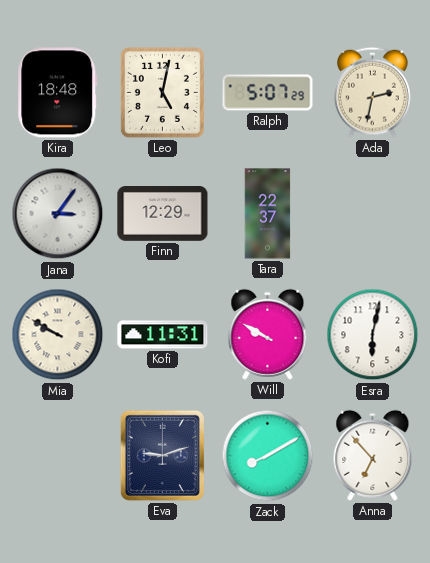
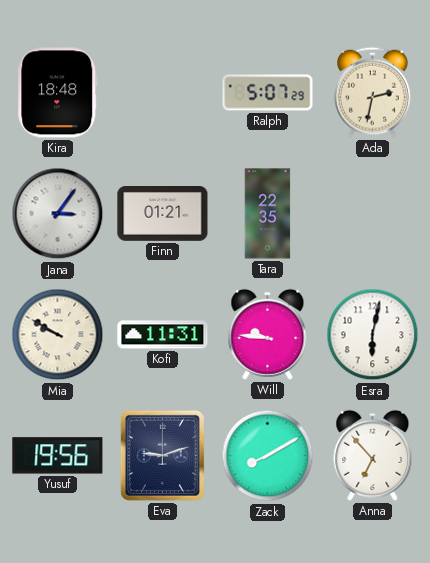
Leo: 5:02 -> none (162, 92)
Finn: 12:29 -> 01:21 (163, 214)
Tara: 22:37 -> 22:35 (268, 214)
Will: 9:50 -> 9:46 (268, 334)
Yusuf: none -> 19:56 (58, 456)
